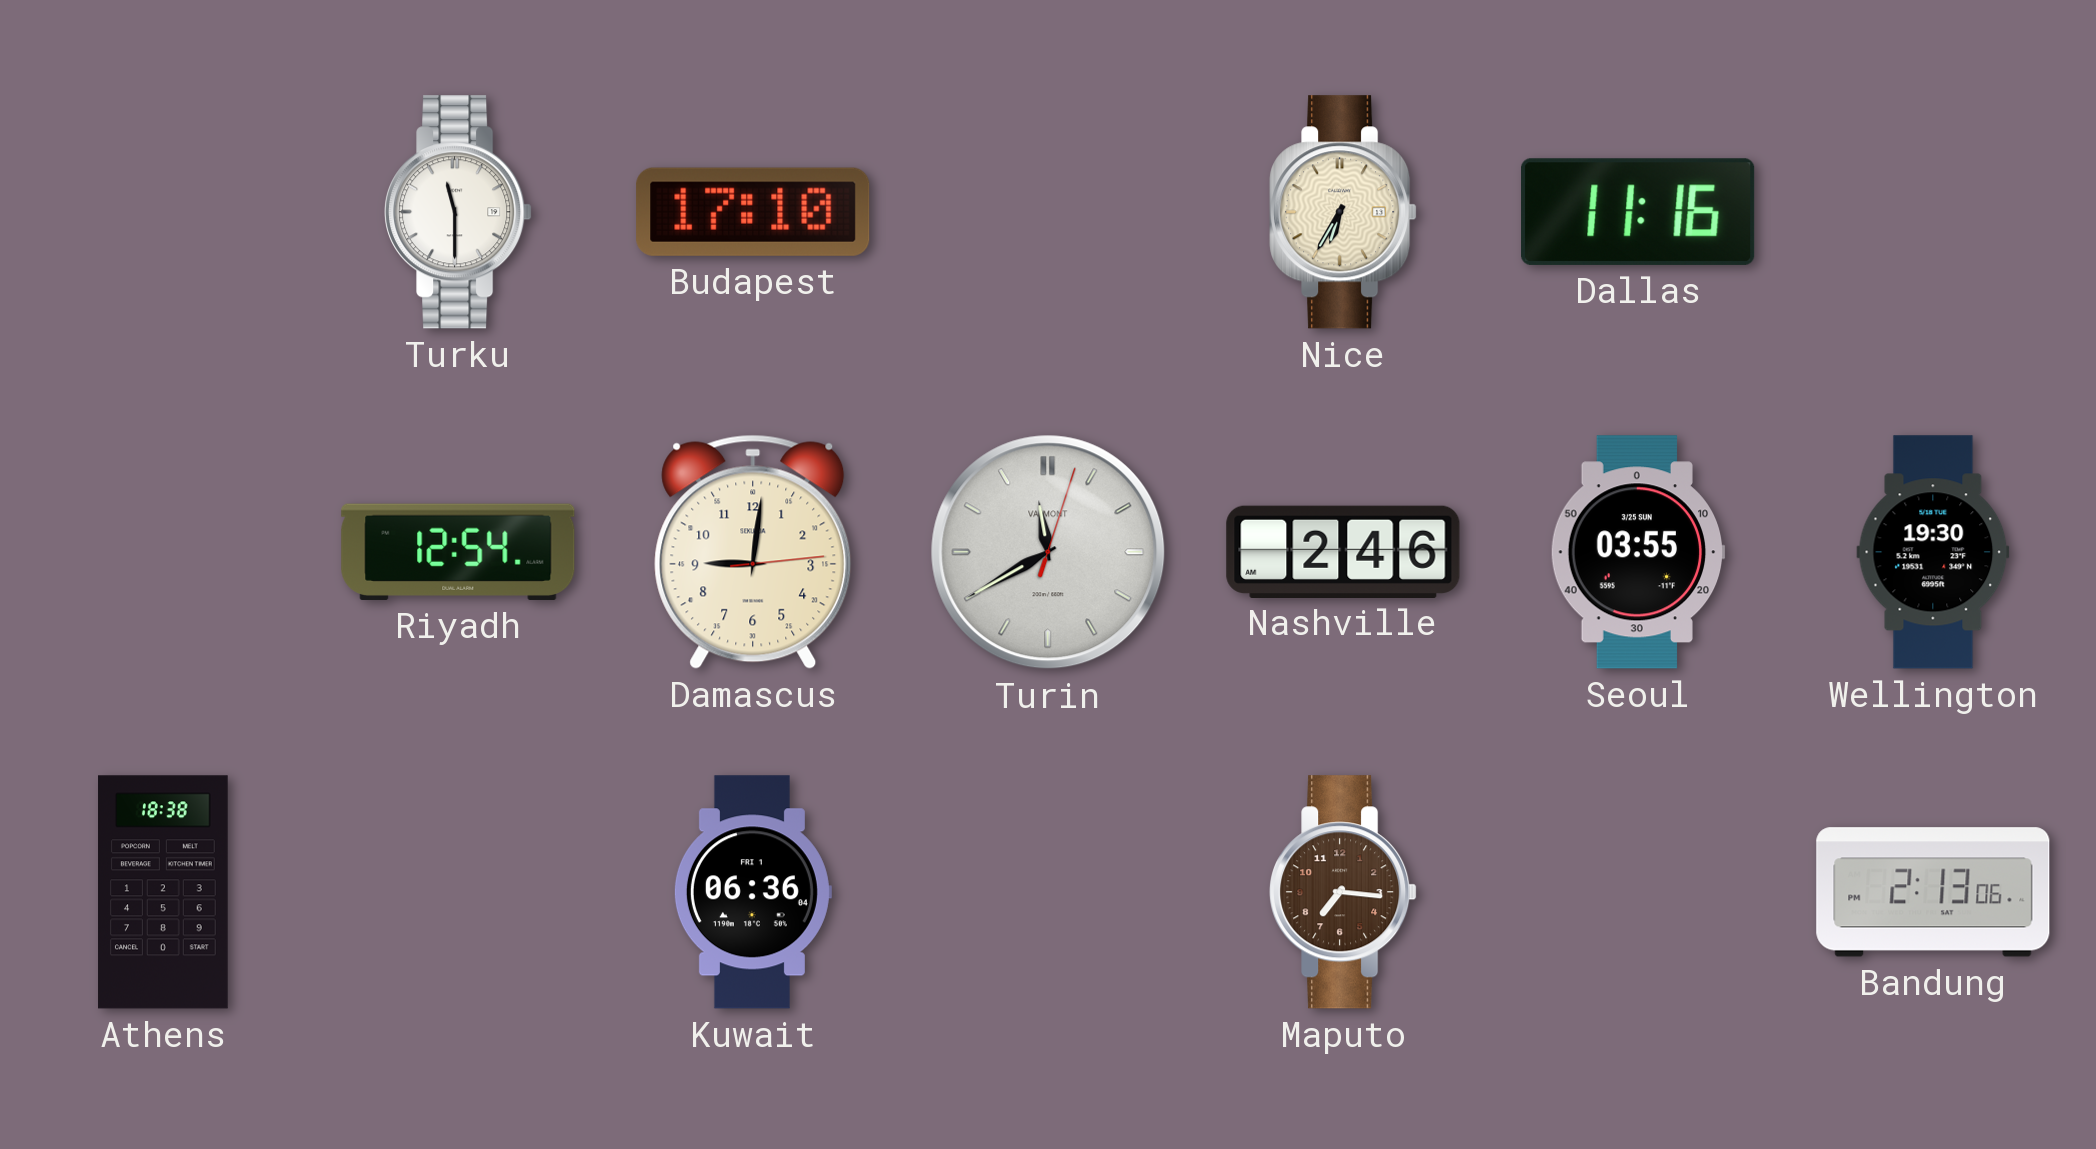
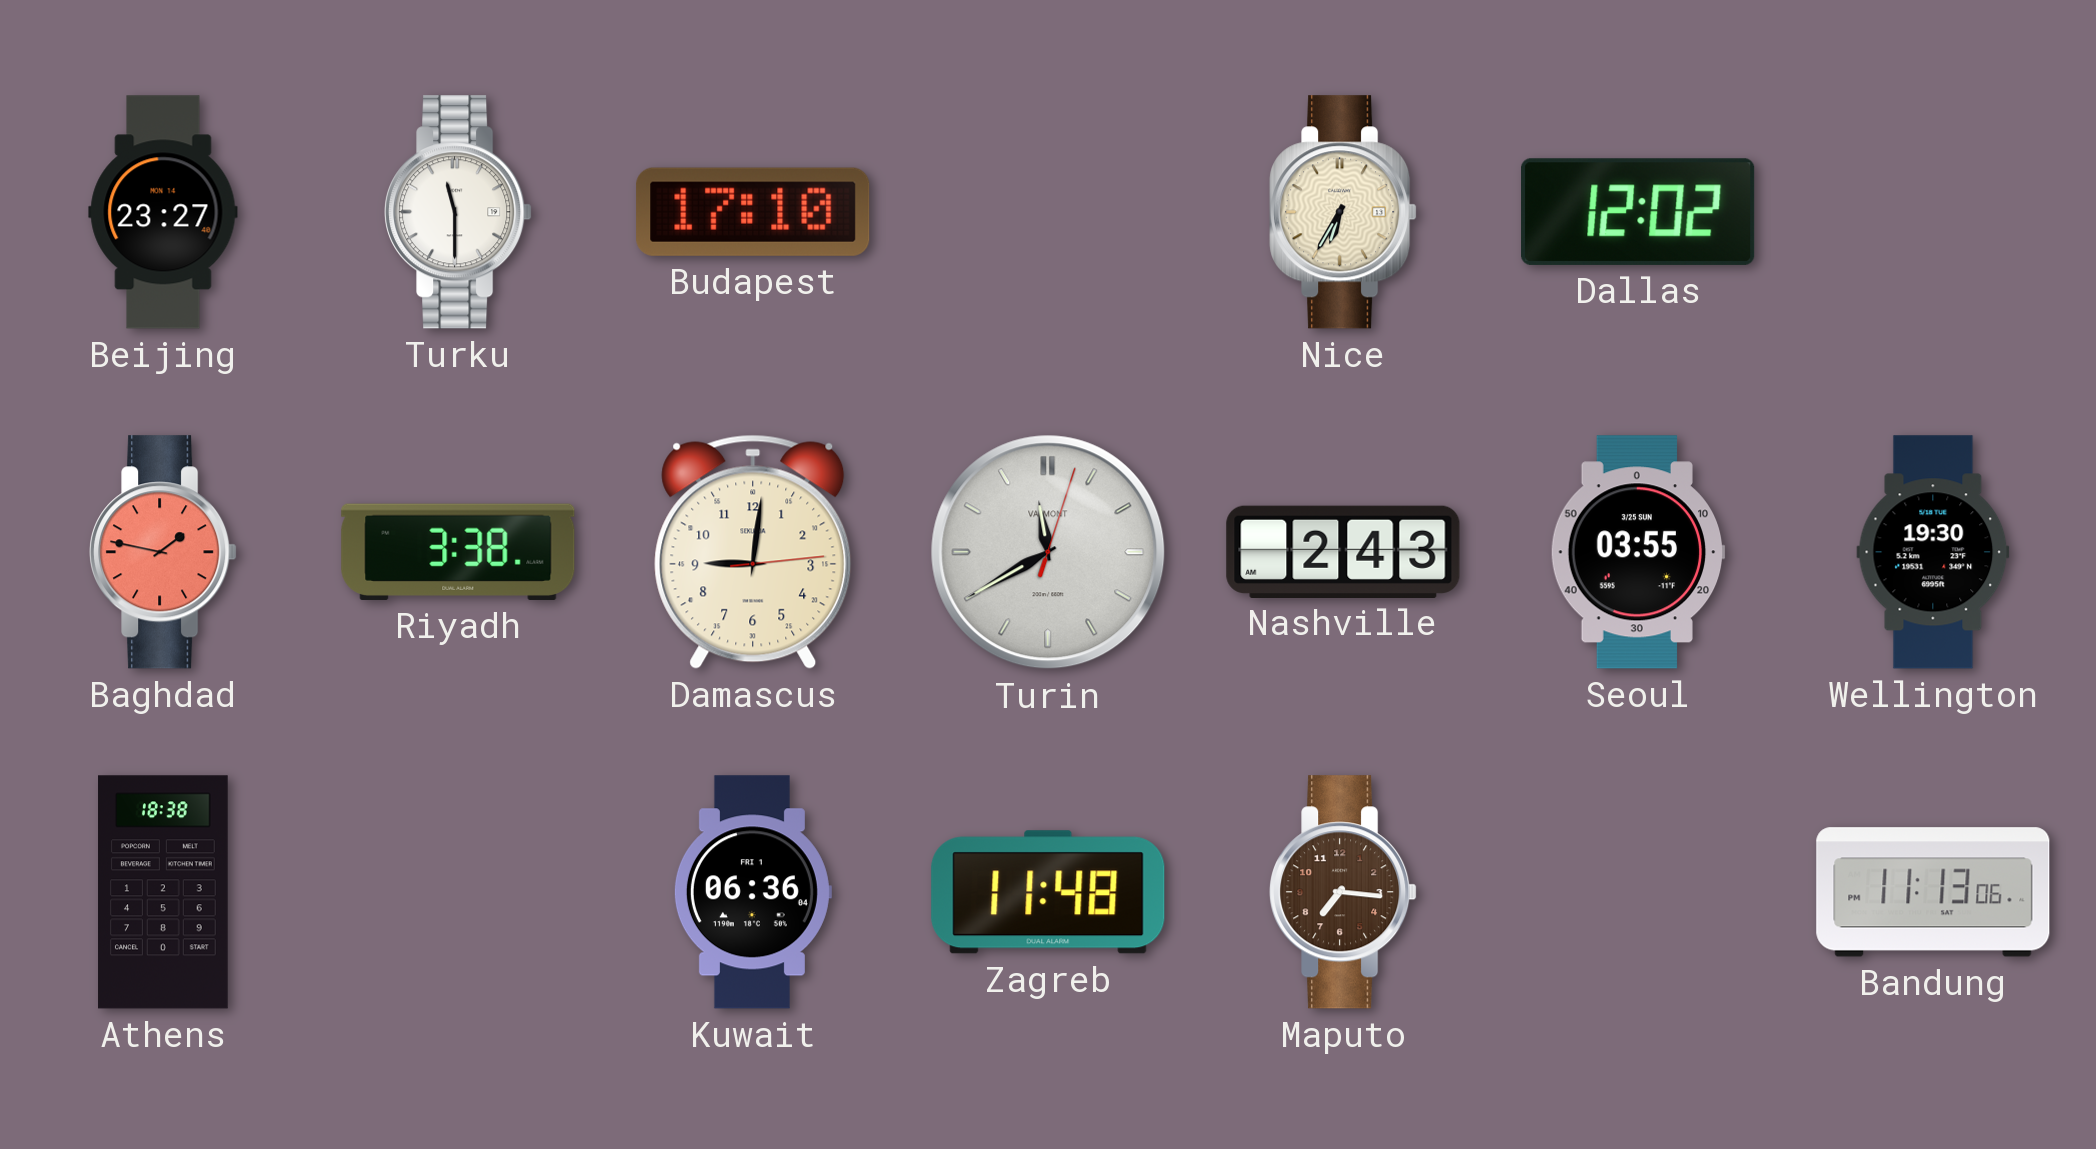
Beijing: none -> 23:27 (163, 212)
Dallas: 11:16 -> 12:02 (1638, 212)
Baghdad: none -> 1:47 (163, 552)
Riyadh: 12:54 -> 3:38 (458, 552)
Nashville: 2:46 -> 2:43 (1343, 551)
Zagreb: none -> 11:48 (1048, 892)
Bandung: 2:13 -> 11:13 (1933, 892)
